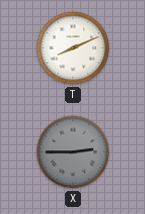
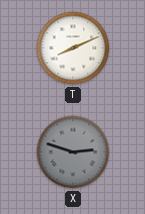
X: 2:45 -> 2:48 (73, 152)
